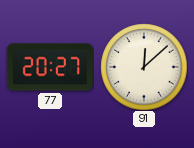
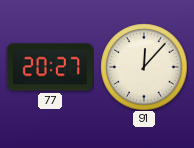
91: 12:08 -> 12:07 (144, 67)
